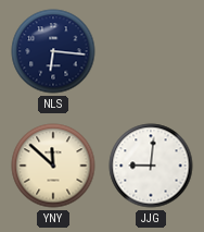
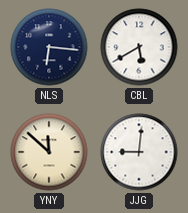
CBL: none -> 5:40 (139, 47)
